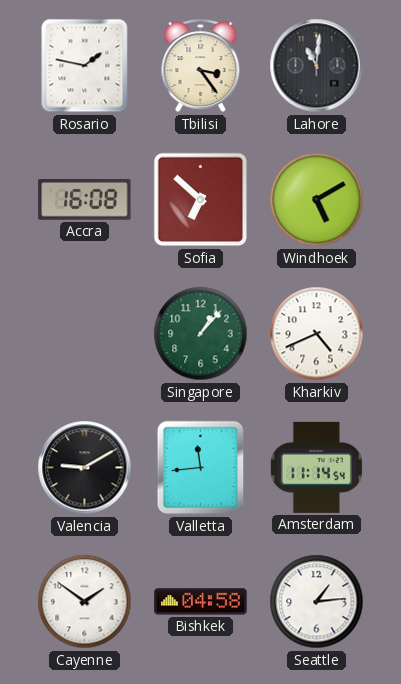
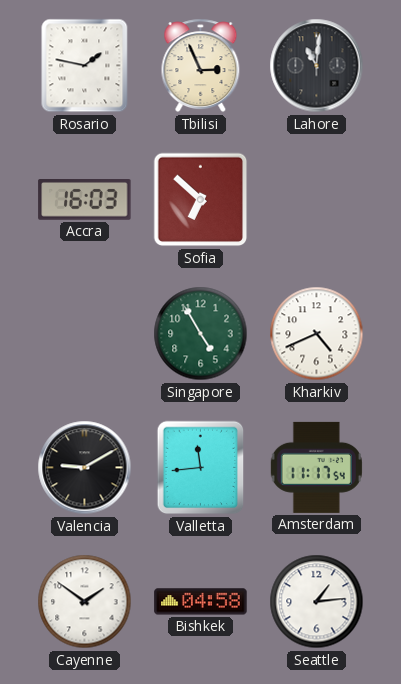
Tbilisi: 3:24 -> 2:56 (201, 66)
Accra: 16:08 -> 16:03 (85, 200)
Windhoek: 5:10 -> none (317, 200)
Singapore: 1:07 -> 4:55 (201, 334)
Amsterdam: 11:14 -> 11:17 (316, 467)
